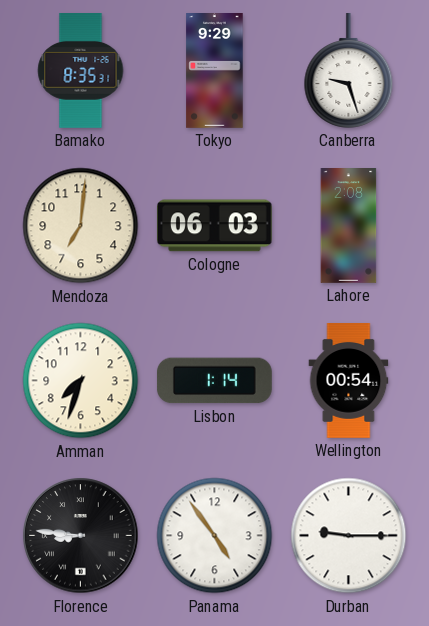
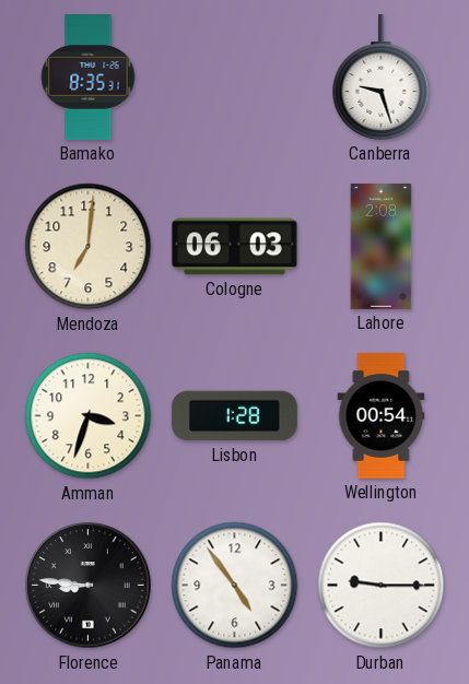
Tokyo: 9:29 -> none (215, 71)
Amman: 7:33 -> 3:33 (89, 416)
Lisbon: 1:14 -> 1:28 (234, 416)
